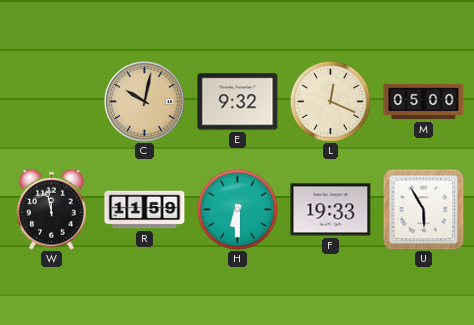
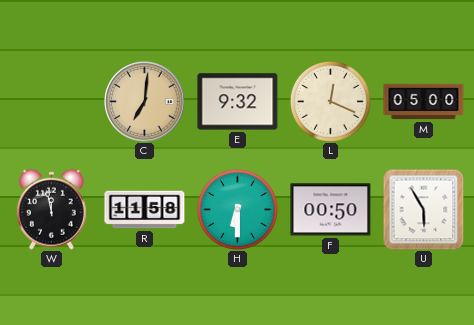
C: 10:02 -> 7:01 (145, 102)
R: 11:59 -> 11:58 (145, 210)
F: 19:33 -> 00:50 (331, 210)
